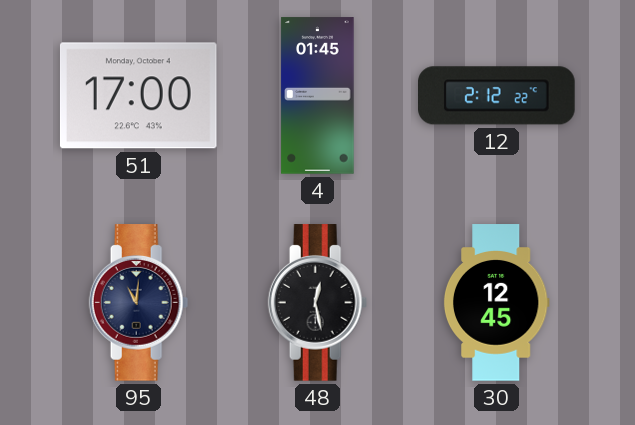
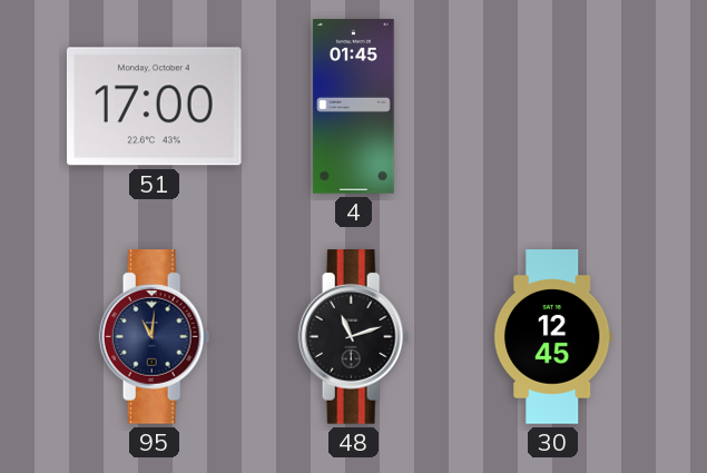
12: 2:12 -> none (497, 96)
48: 12:28 -> 11:12 (354, 337)
